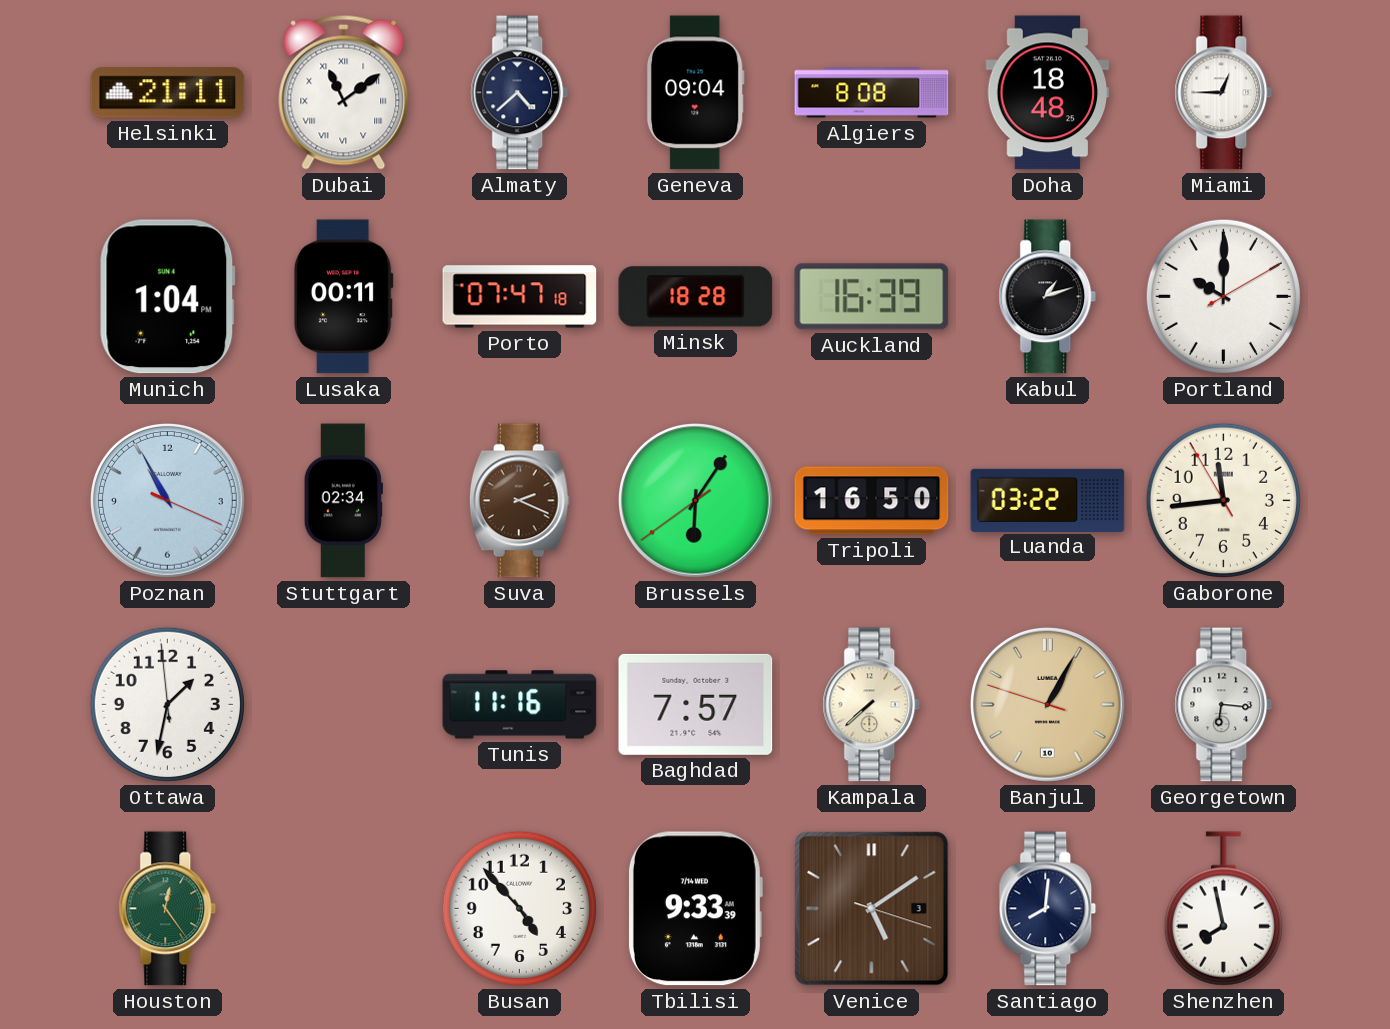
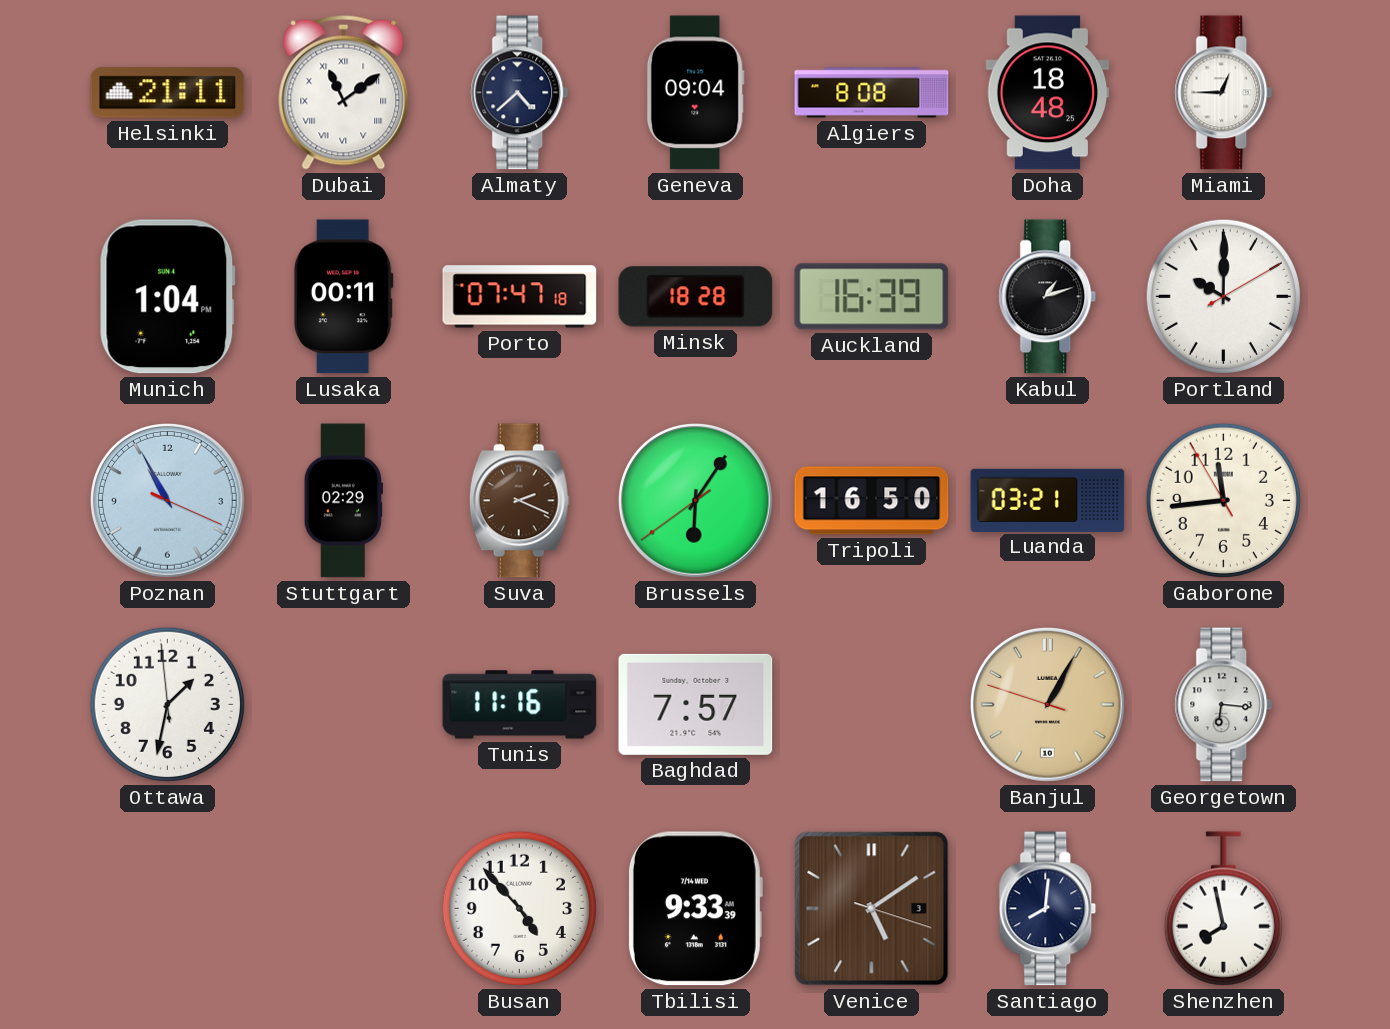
Stuttgart: 02:34 -> 02:29 (343, 501)
Luanda: 03:22 -> 03:21 (1048, 500)
Kampala: 7:38 -> none (872, 705)
Houston: 12:24 -> none (168, 909)
